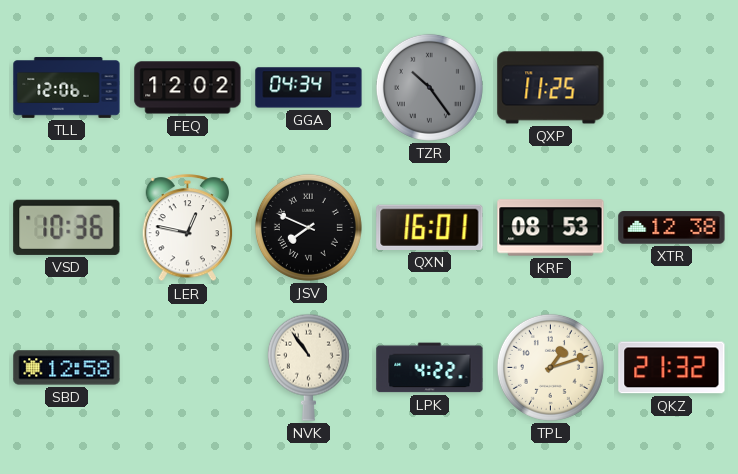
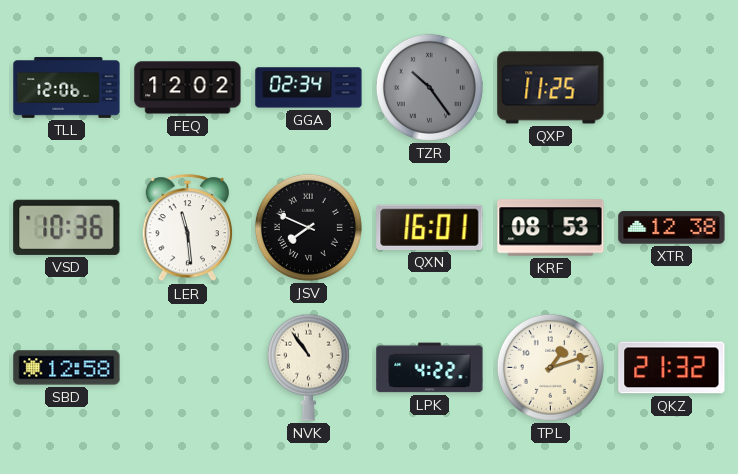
GGA: 04:34 -> 02:34 (309, 88)
LER: 12:47 -> 11:29 (187, 228)
